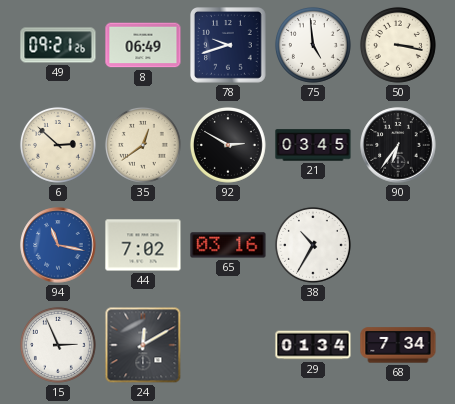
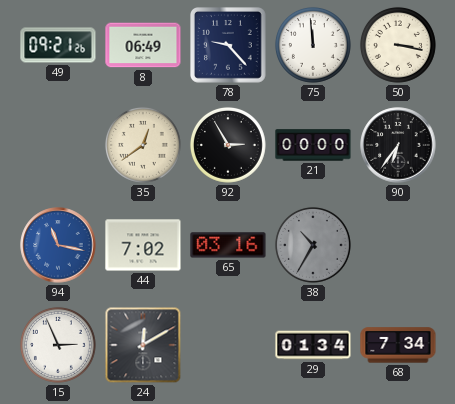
78: 9:42 -> 9:23 (229, 46)
75: 4:59 -> 11:59 (313, 45)
6: 2:52 -> none (58, 145)
92: 2:50 -> 2:55 (228, 145)
21: 03:45 -> 00:00 (313, 145)
38 dial: white -> grey (313, 245)
